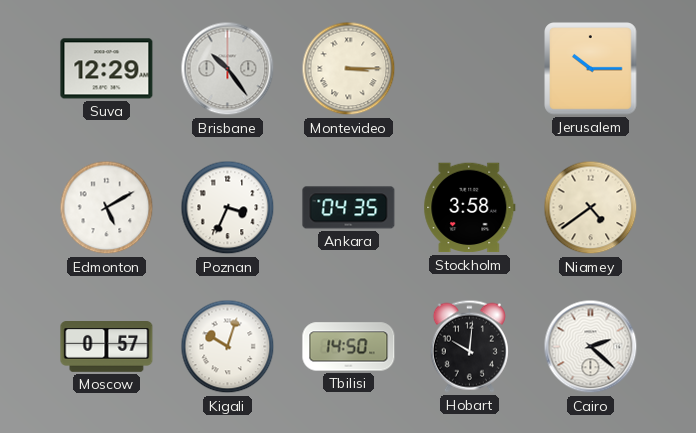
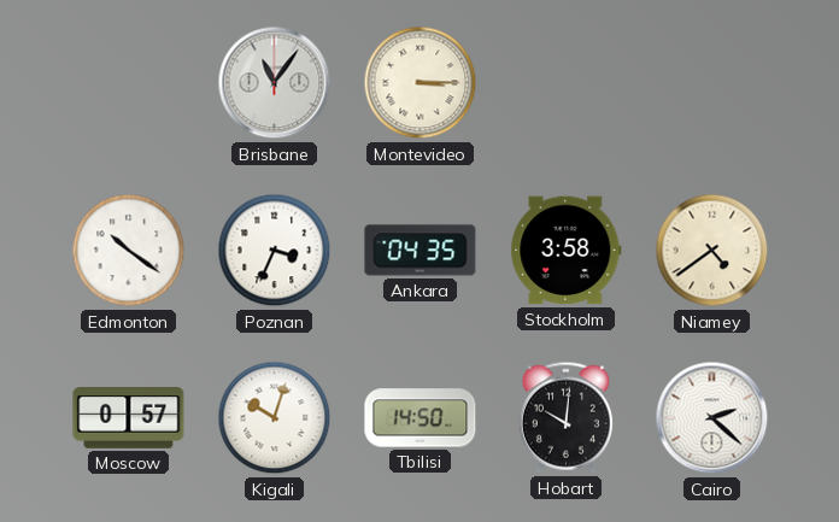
Suva: 12:29 -> none (107, 69)
Brisbane: 10:24 -> 11:06 (275, 83)
Jerusalem: 10:15 -> none (591, 69)
Edmonton: 5:10 -> 10:21 (129, 251)
